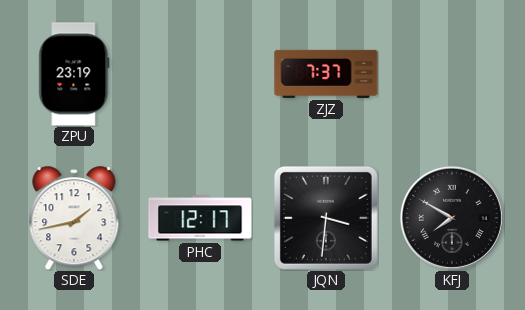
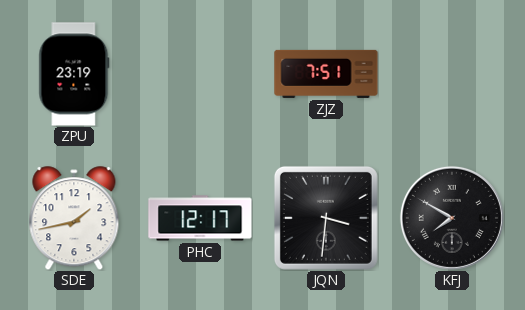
ZJZ: 7:37 -> 7:51 (326, 74)
